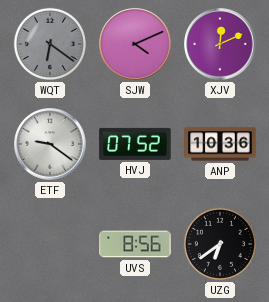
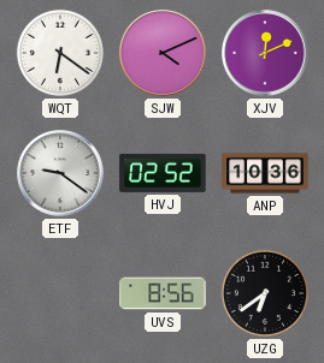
WQT dial: grey -> white (60, 53)
HVJ: 07:52 -> 02:52 (163, 173)
